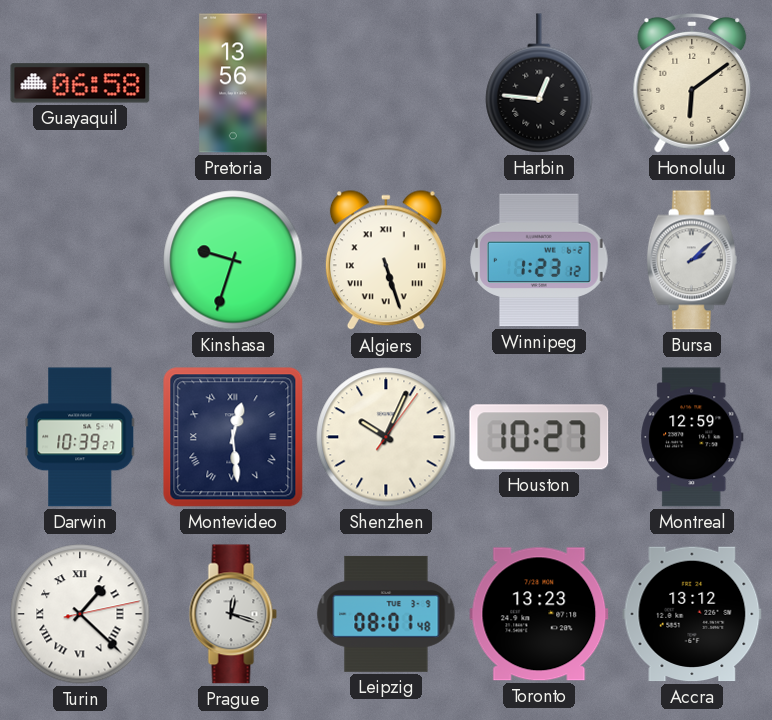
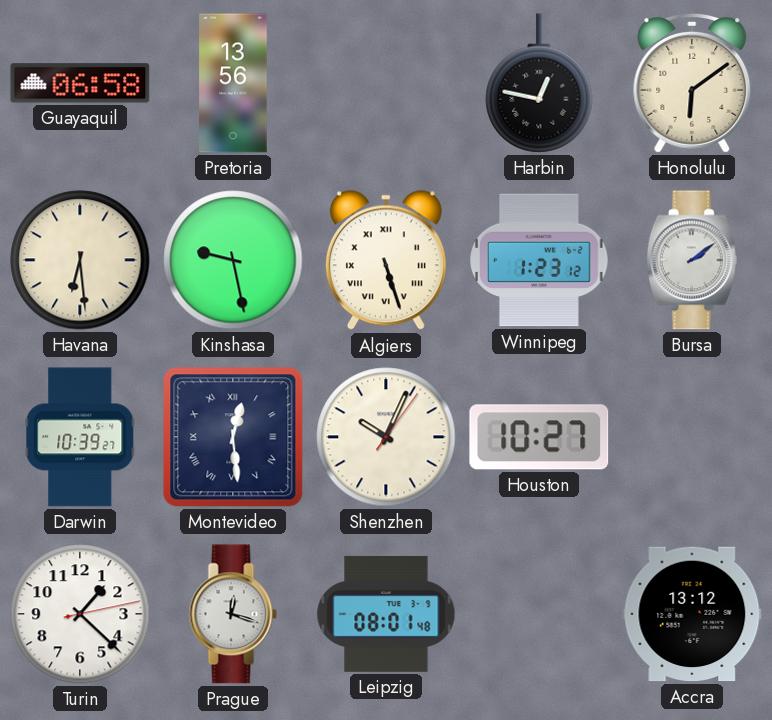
Harbin: 12:46 -> 12:47 (539, 83)
Havana: none -> 6:29 (80, 260)
Kinshasa: 9:33 -> 9:28 (233, 260)
Bursa: 2:08 -> 2:09 (692, 260)
Montreal: 12:59 -> none (692, 437)
Turin numerals: Roman -> Arabic (80, 614)
Toronto: 13:23 -> none (539, 614)
